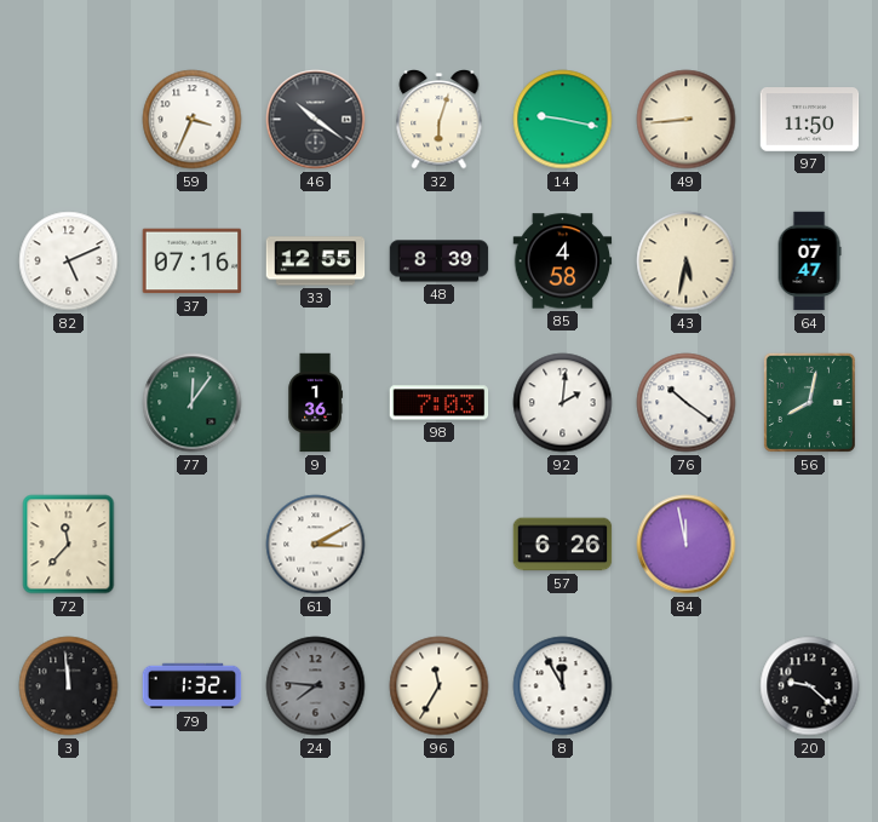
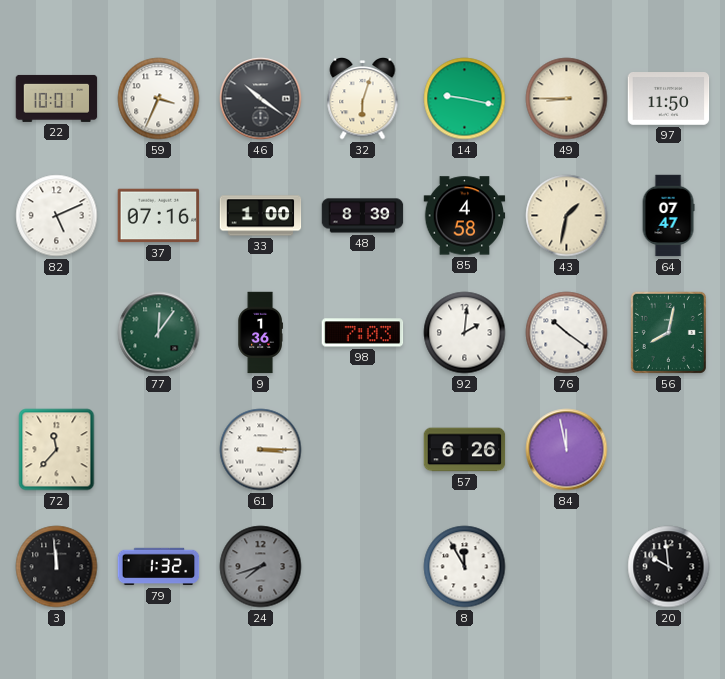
22: none -> 10:01 (57, 98)
49: 8:44 -> 8:45 (567, 99)
33: 12:55 -> 1:00 (261, 216)
43: 5:32 -> 1:32 (567, 216)
61: 3:10 -> 3:15 (261, 450)
24: 7:46 -> 7:42 (261, 567)
96: 11:35 -> none (440, 686)
20: 9:22 -> 9:59 (669, 567)
